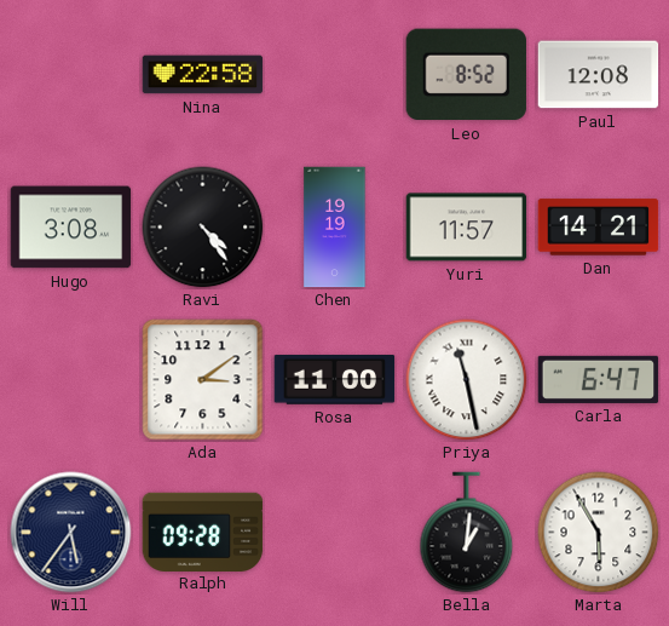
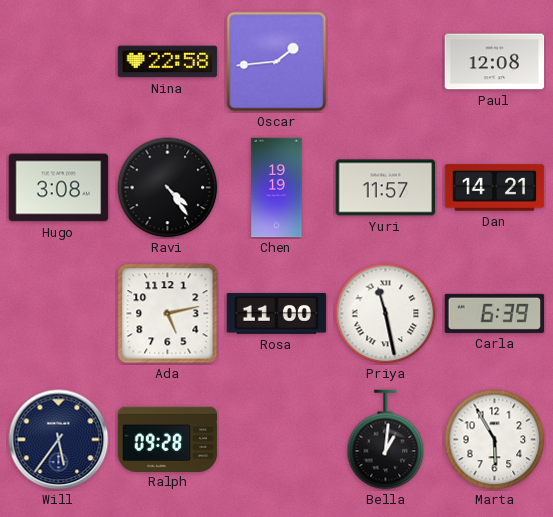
Oscar: none -> 1:44 (277, 62)
Leo: 8:52 -> none (466, 75)
Ada: 3:09 -> 5:13 (168, 314)
Carla: 6:47 -> 6:39 (495, 313)
